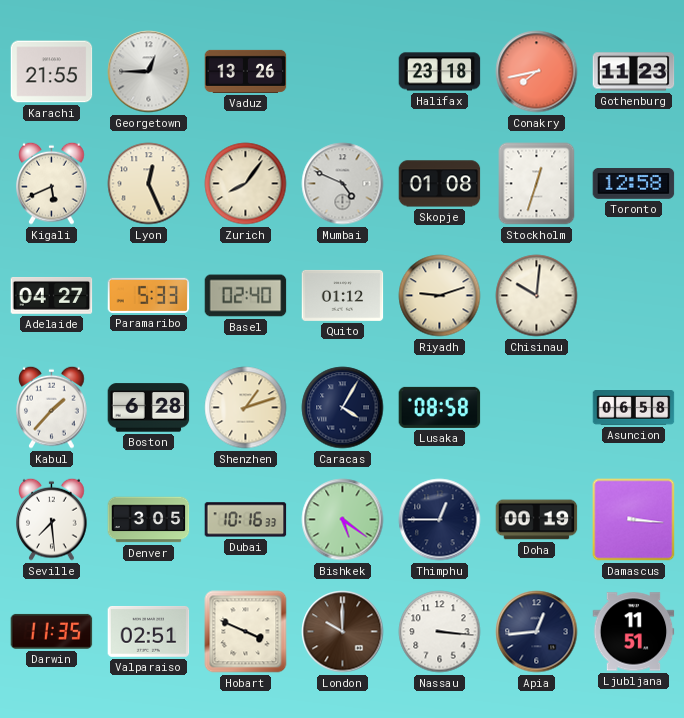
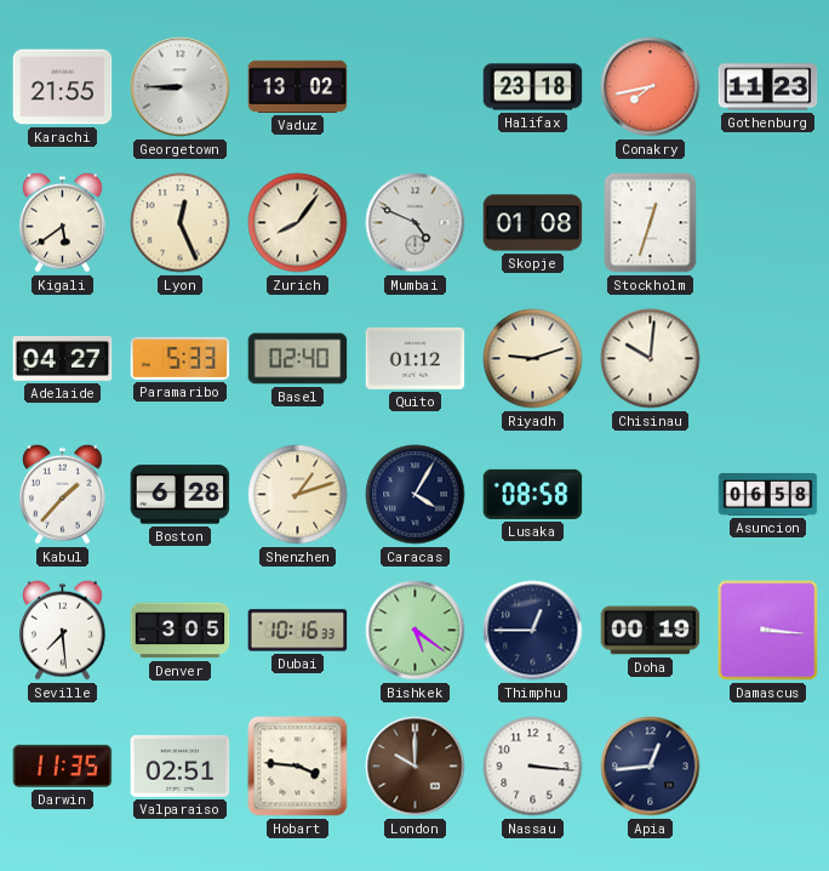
Georgetown: 12:45 -> 8:45 (181, 87)
Vaduz: 13:26 -> 13:02 (298, 86)
Kigali: 5:41 -> 5:39 (63, 222)
Toronto: 12:58 -> none (634, 184)
Hobart: 3:49 -> 3:46 (298, 767)
Ljubljana: 11:51 -> none (634, 632)
